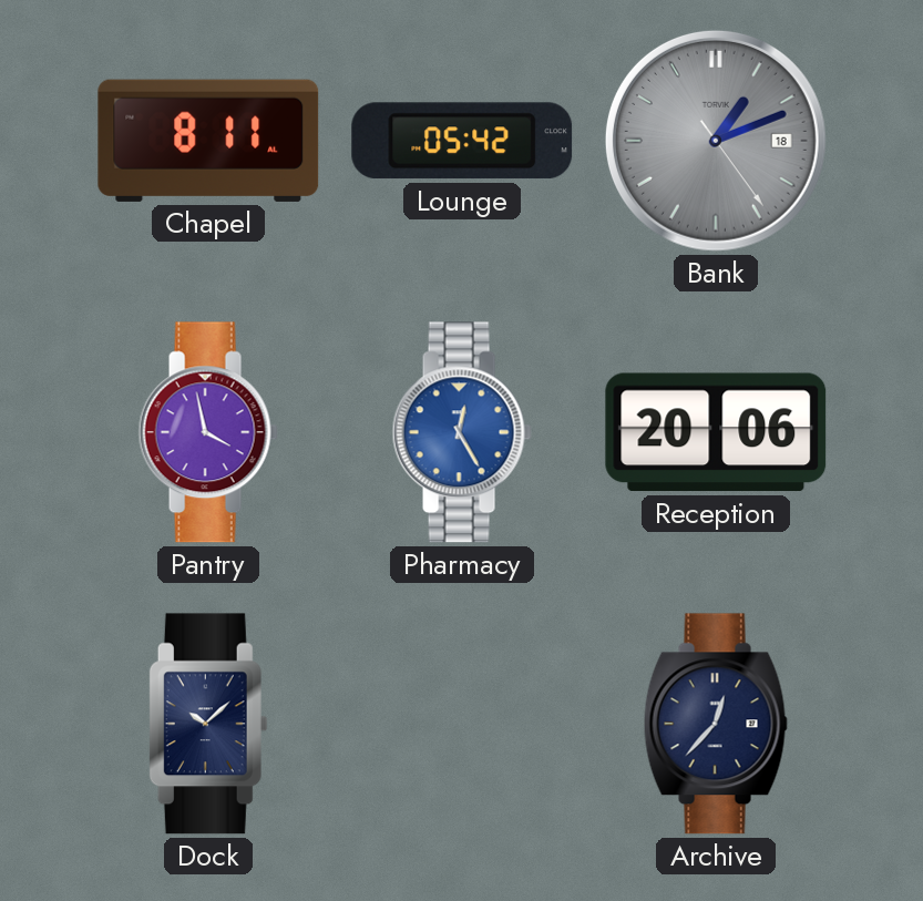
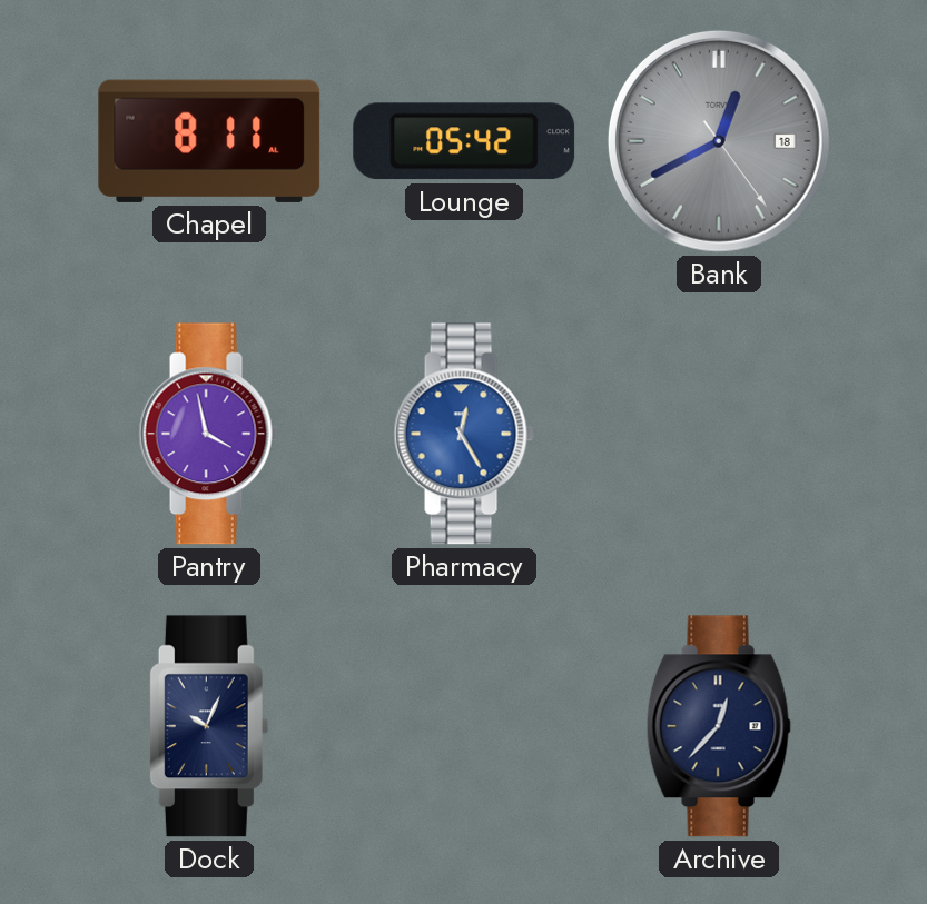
Bank: 1:11 -> 12:40 (719, 141)
Reception: 20:06 -> none (716, 432)
Dock: 10:08 -> 10:04 (209, 726)
